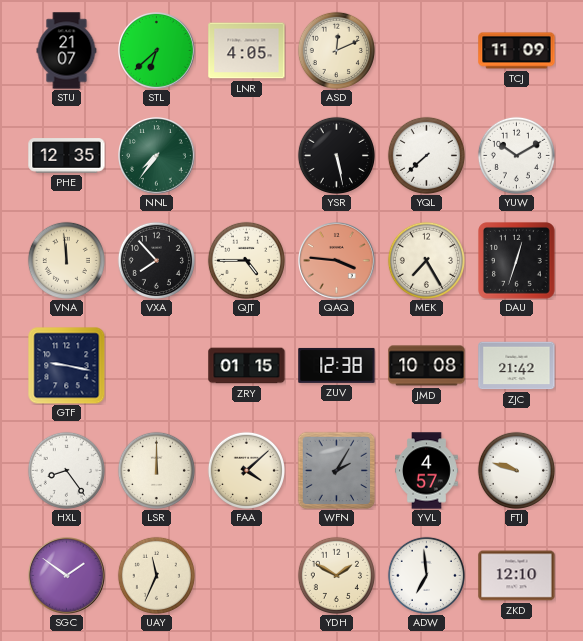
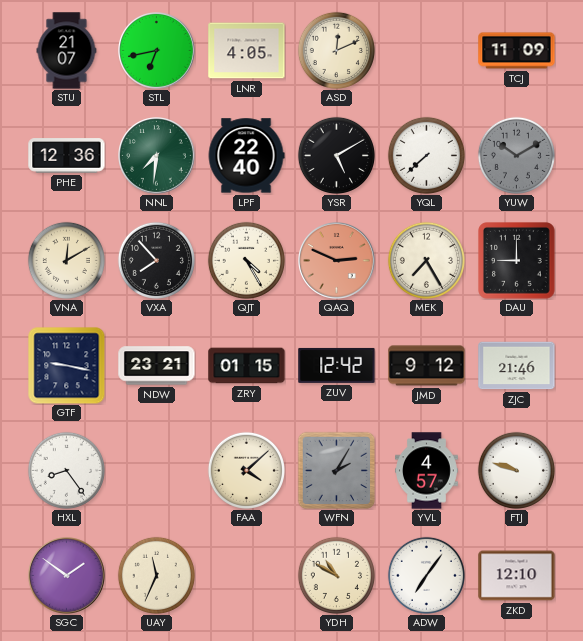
STL: 6:38 -> 6:43 (157, 51)
PHE: 12:35 -> 12:36 (67, 156)
NNL: 7:36 -> 7:31 (157, 156)
LPF: none -> 22:40 (246, 156)
YSR: 5:28 -> 5:10 (336, 155)
YUW dial: white -> grey (516, 155)
VNA: 11:59 -> 12:10 (66, 260)
QJT: 4:45 -> 4:25 (246, 260)
QAQ: 3:46 -> 2:49 (337, 261)
DAU: 12:33 -> 9:00 (517, 261)
NDW: none -> 23:21 (157, 366)
ZUV: 12:38 -> 12:42 (337, 365)
JMD: 10:08 -> 9:12 (427, 366)
ZJC: 21:42 -> 21:46 (517, 366)
LSR: 12:00 -> none (156, 470)
YDH: 1:50 -> 10:50 (336, 575)
ADW: 6:59 -> 7:06 (426, 575)
